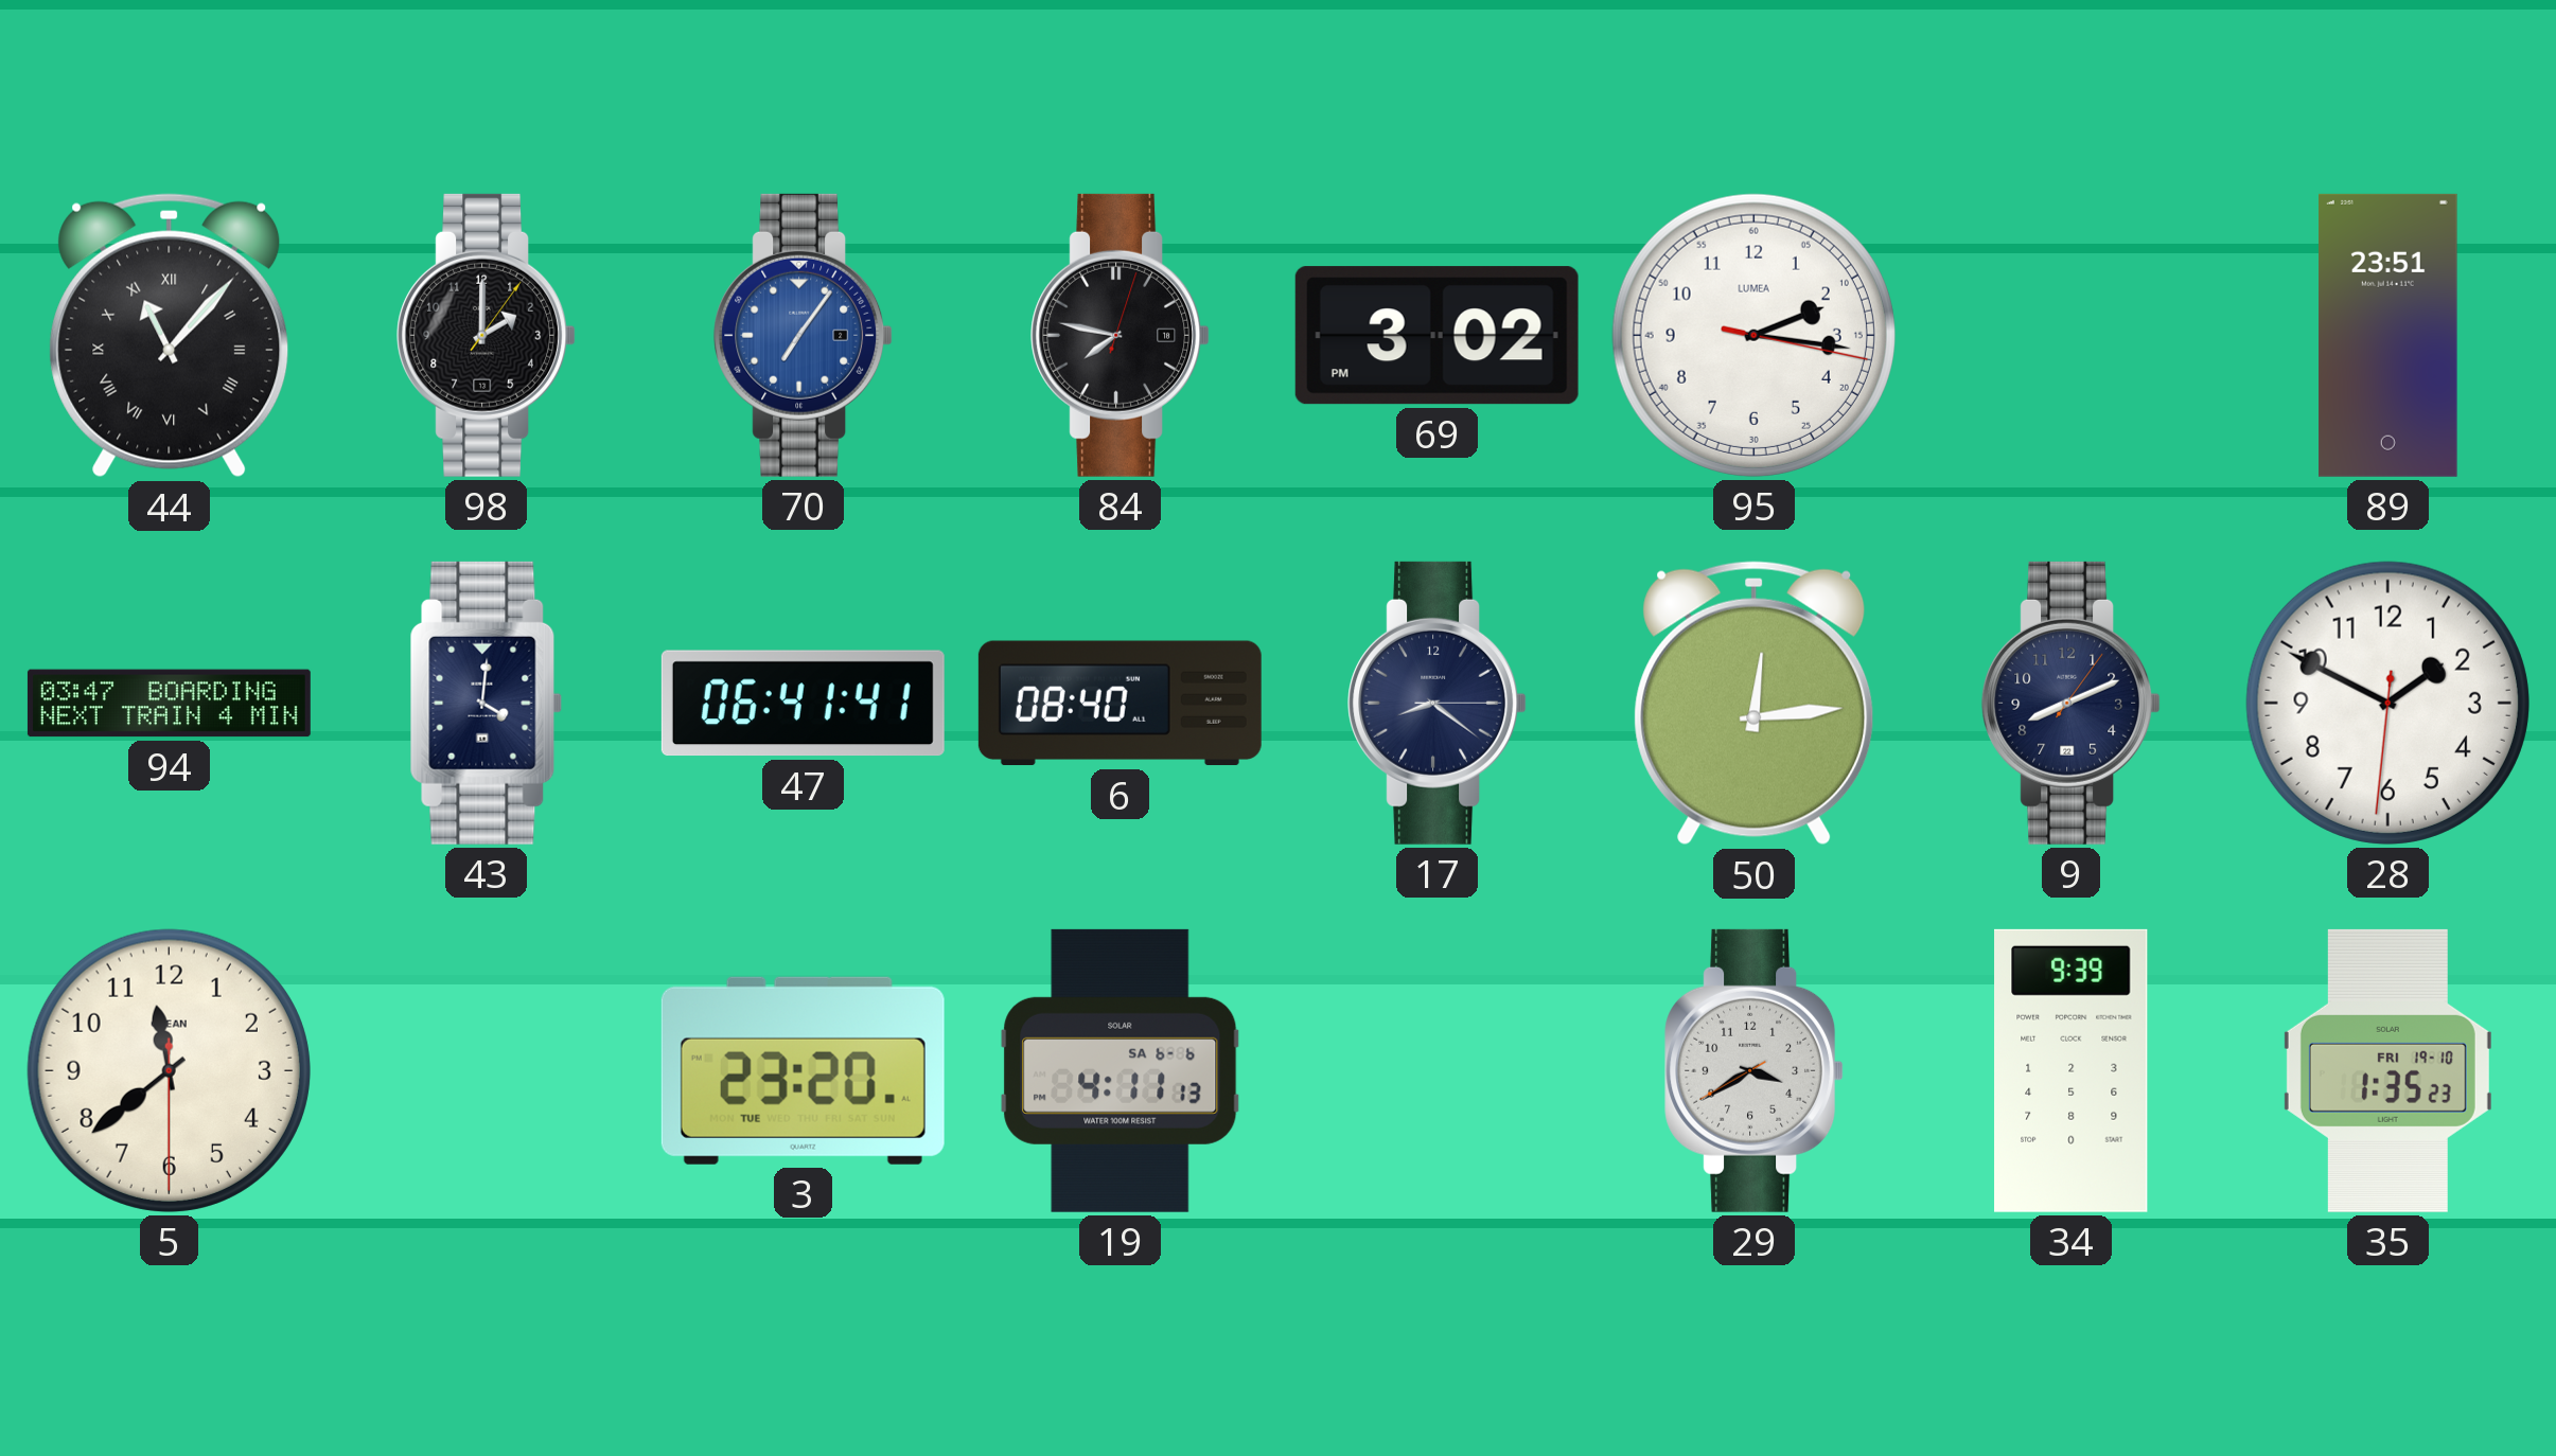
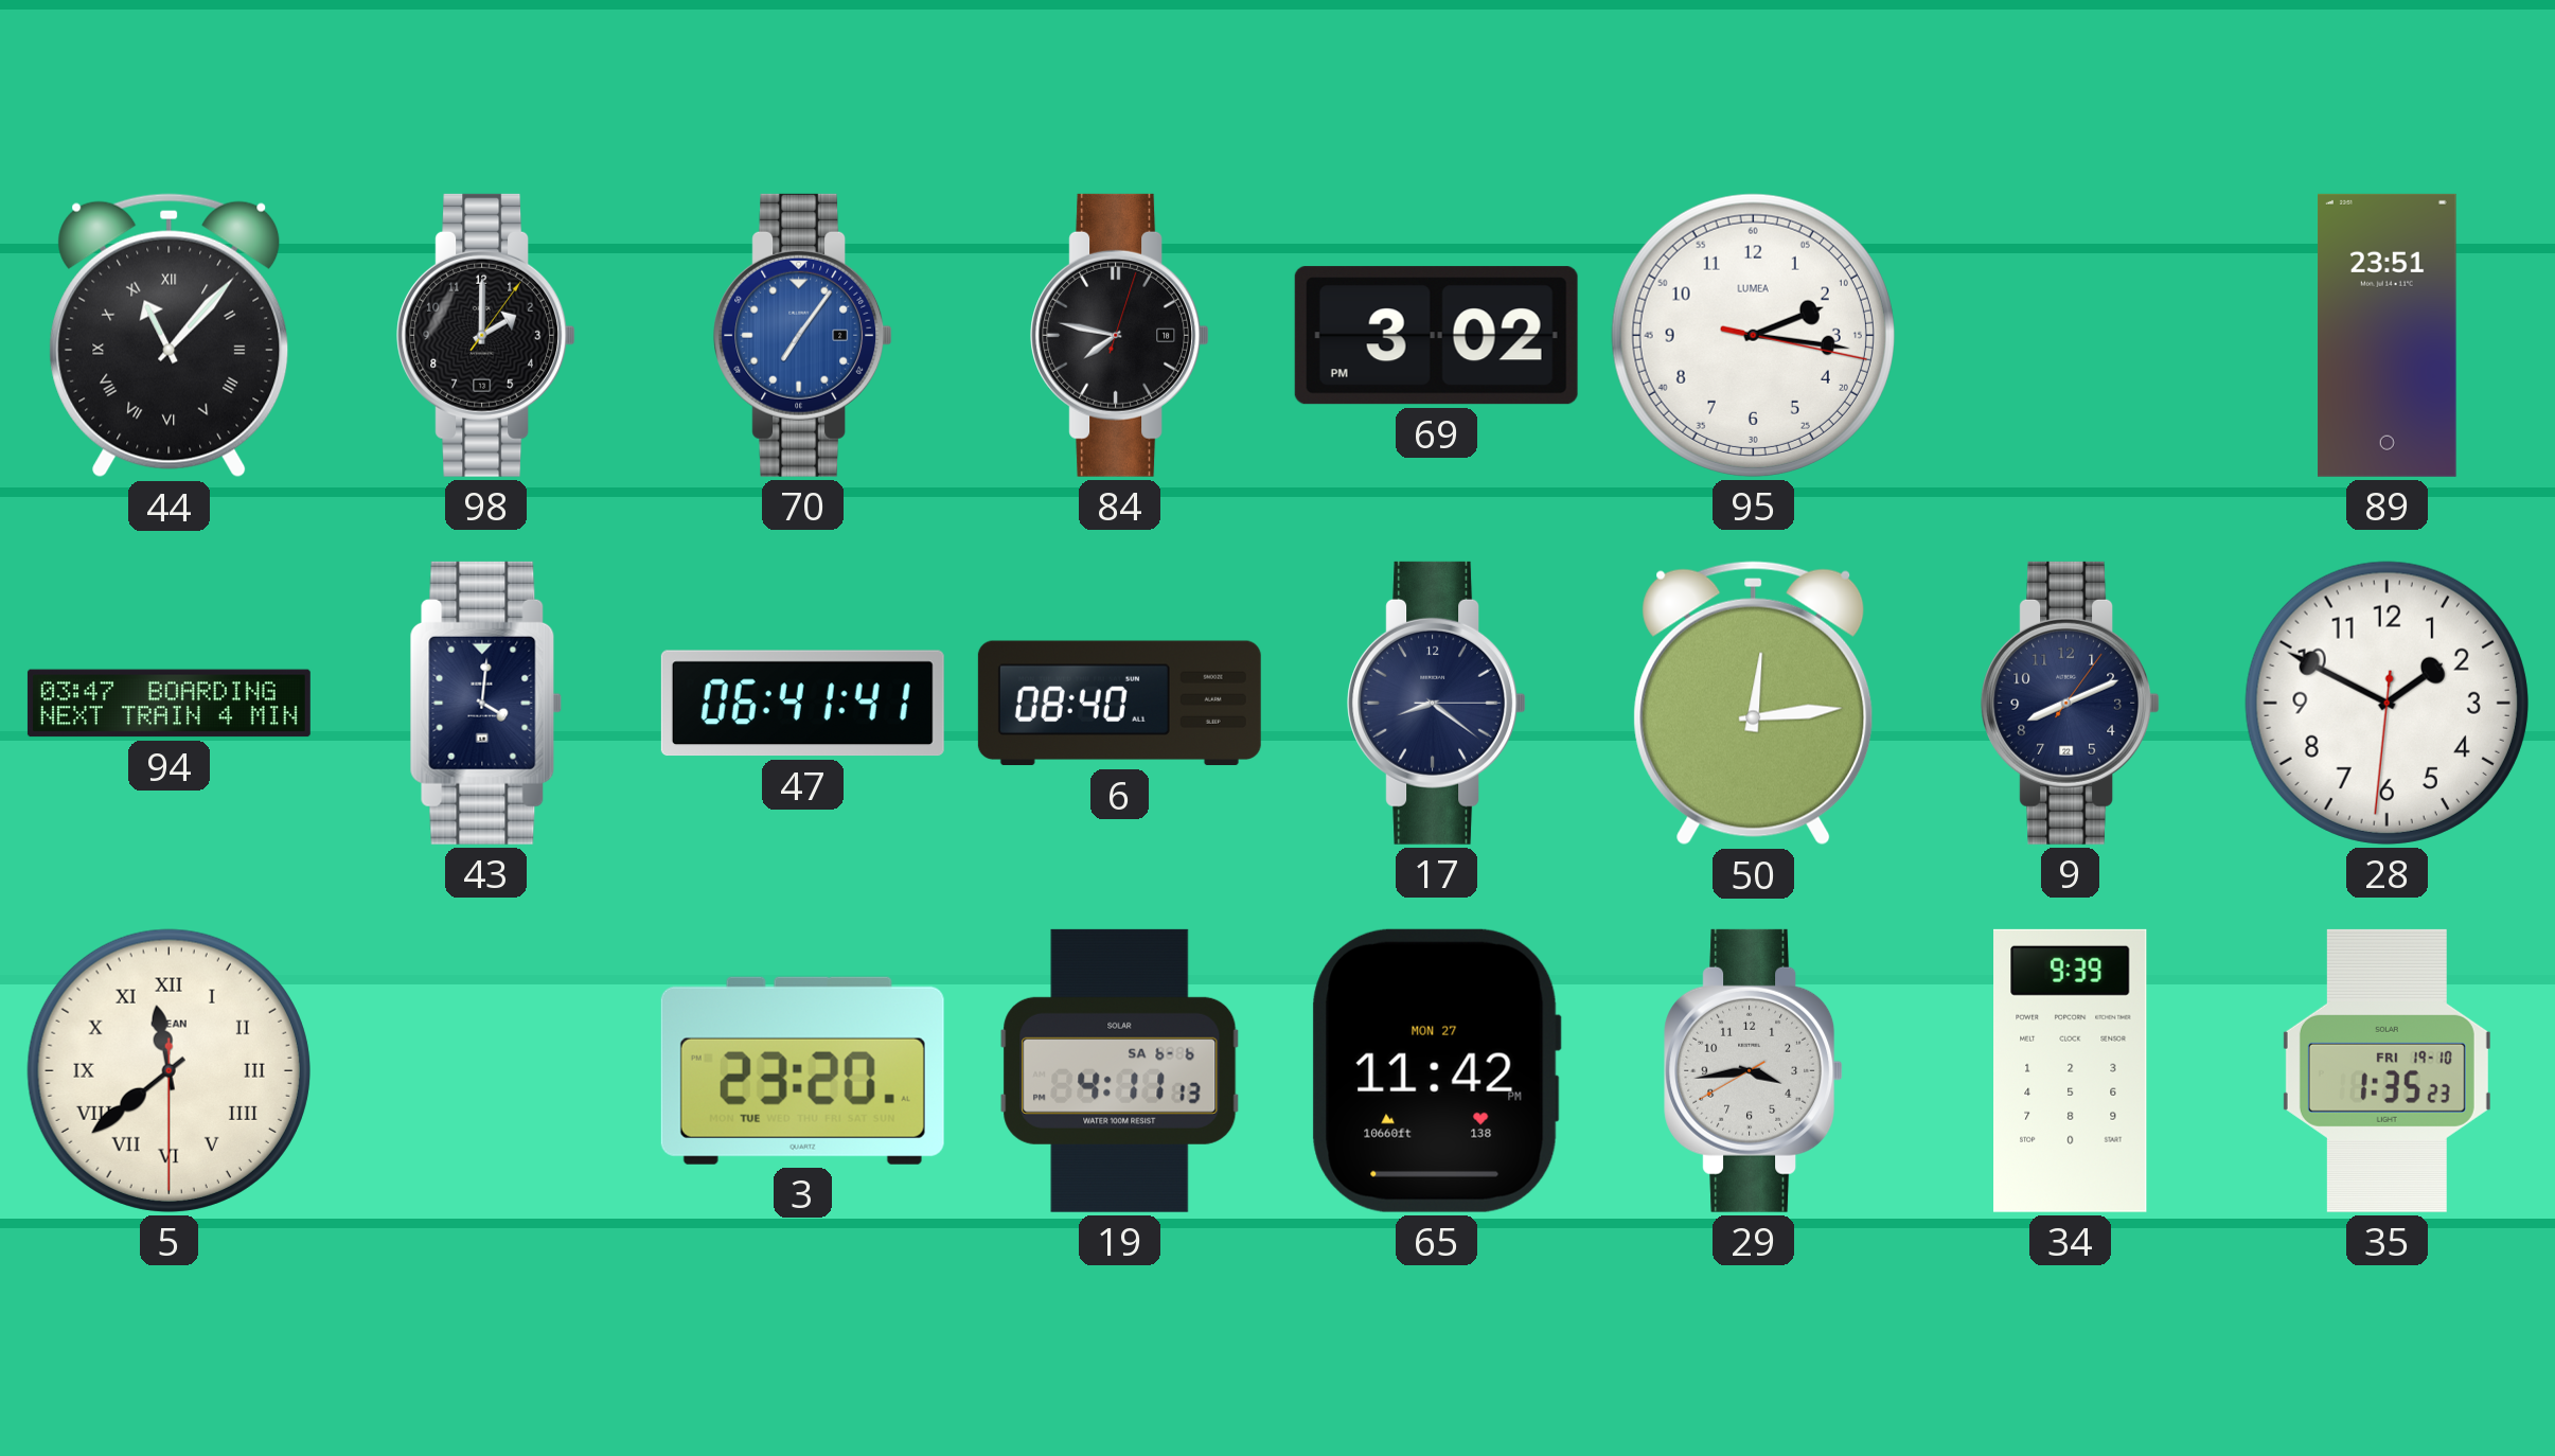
5 numerals: Arabic -> Roman (168, 1070)
65: none -> 11:42 (1436, 1070)
29: 3:39 -> 3:43 (1754, 1070)
